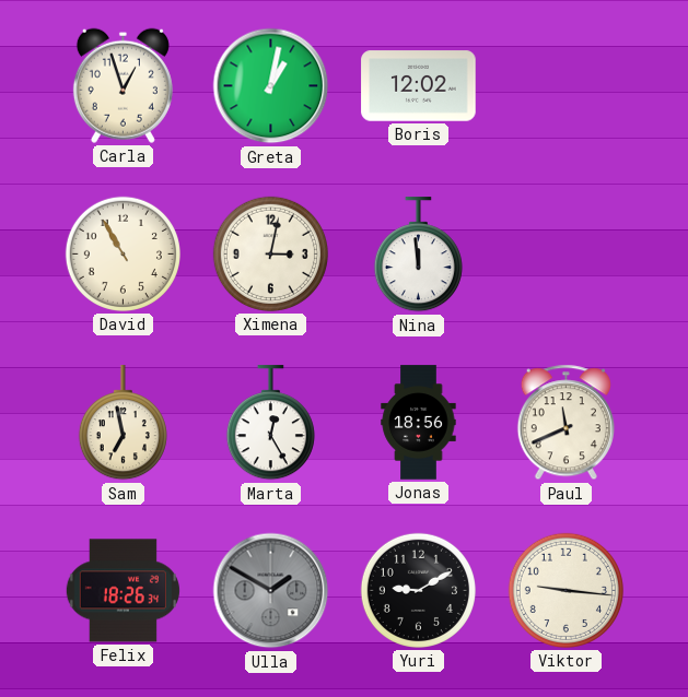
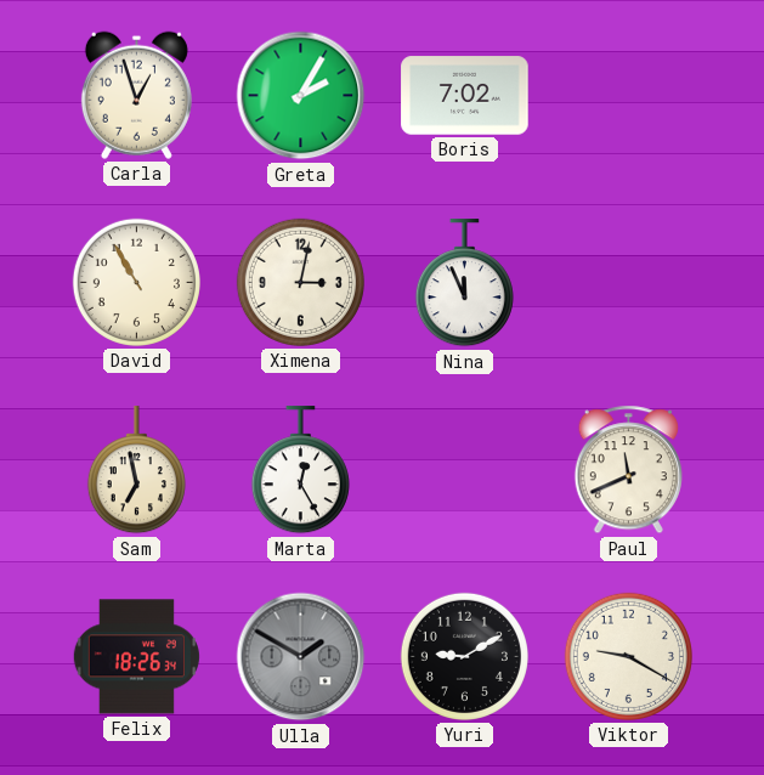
Greta: 1:02 -> 2:05 (301, 96)
Boris: 12:02 -> 7:02 (465, 96)
Nina: 11:59 -> 11:56 (464, 283)
Jonas: 18:56 -> none (419, 423)
Viktor: 9:16 -> 9:20 (628, 656)
